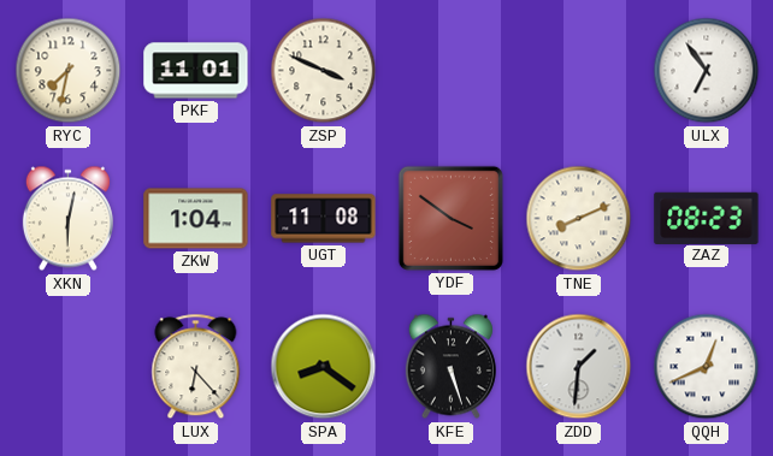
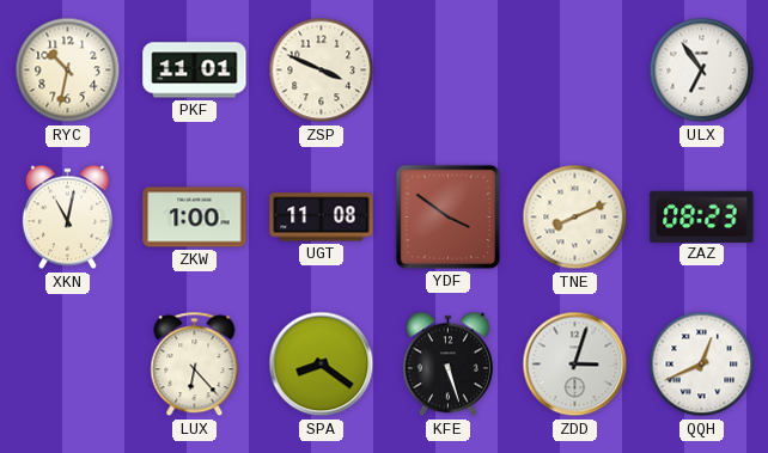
RYC: 7:32 -> 10:32 (68, 71)
XKN: 6:02 -> 11:02 (67, 218)
ZKW: 1:04 -> 1:00 (195, 218)
ZDD: 1:31 -> 3:03 (575, 365)
